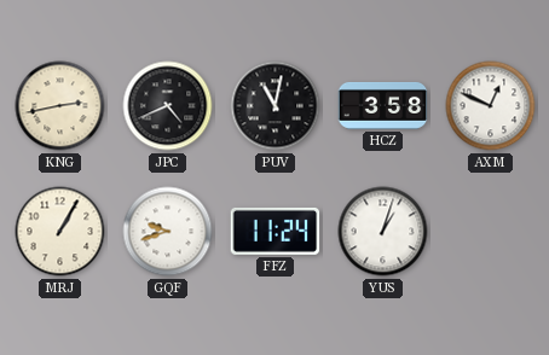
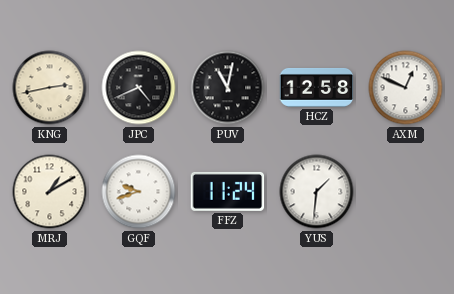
HCZ: 3:58 -> 12:58 (317, 87)
MRJ: 1:05 -> 1:10 (50, 192)
YUS: 1:03 -> 1:31 (317, 192)
